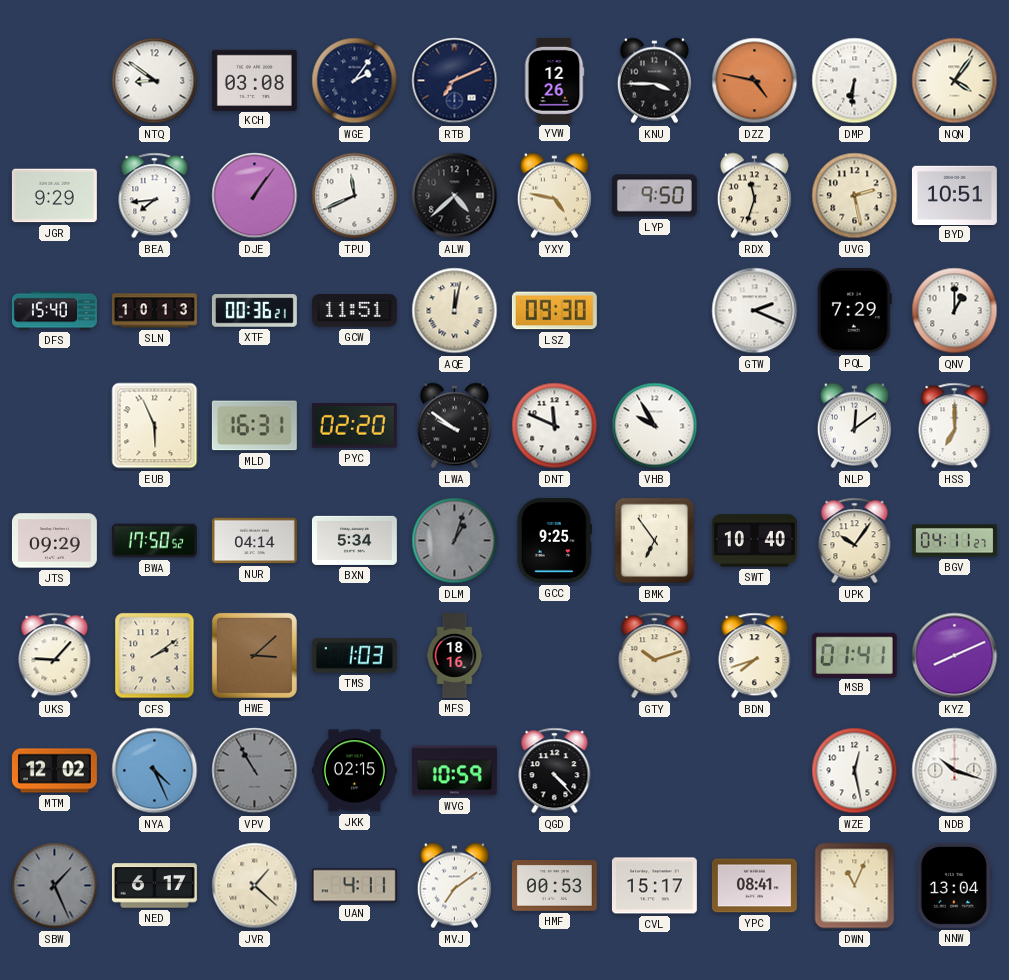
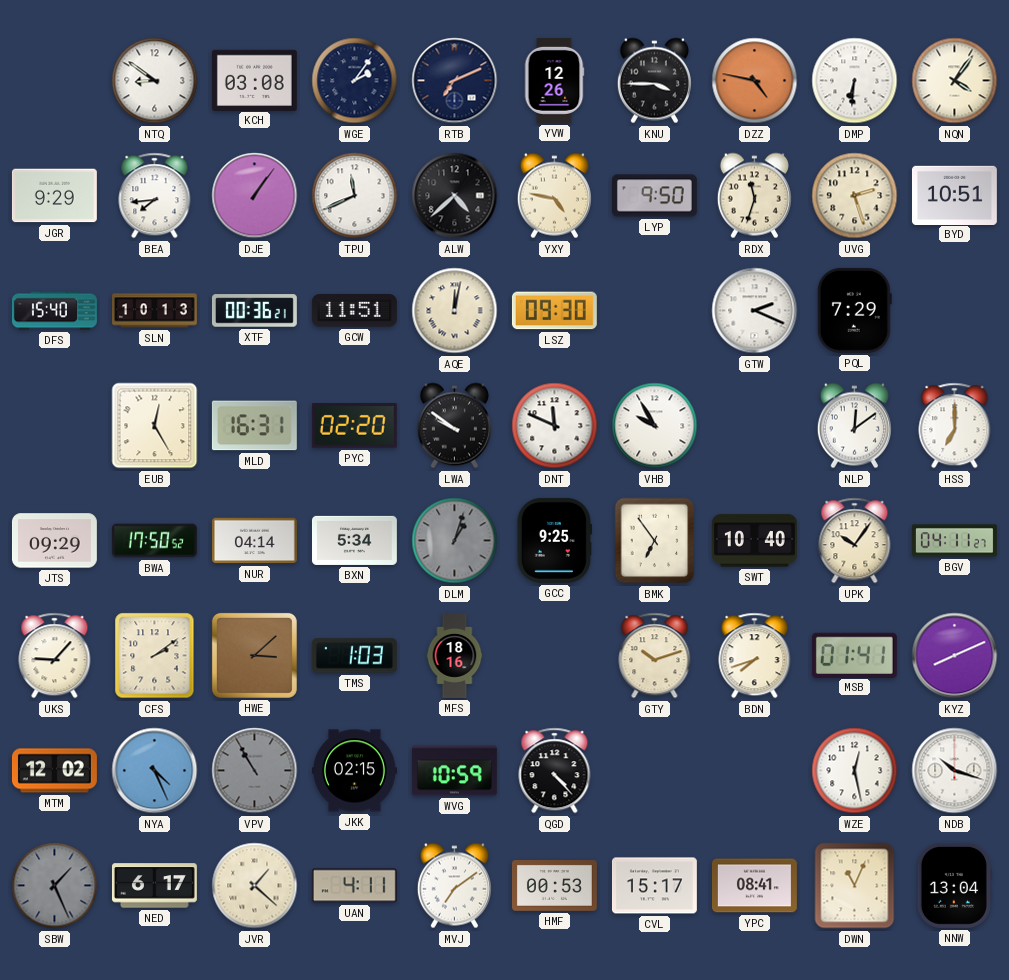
UVG: 2:28 -> 2:27 (855, 196)
QNV: 1:00 -> none (955, 311)
EUB: 5:56 -> 12:25 (155, 426)
